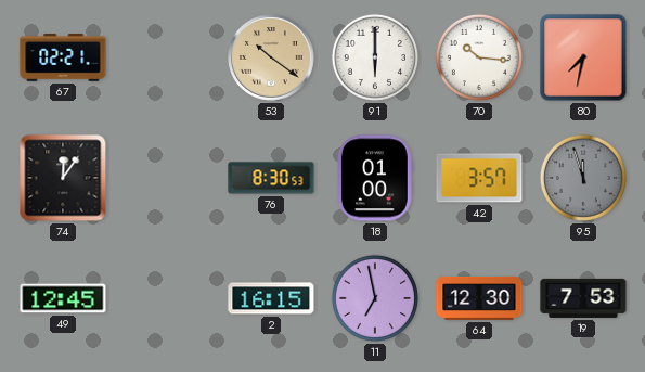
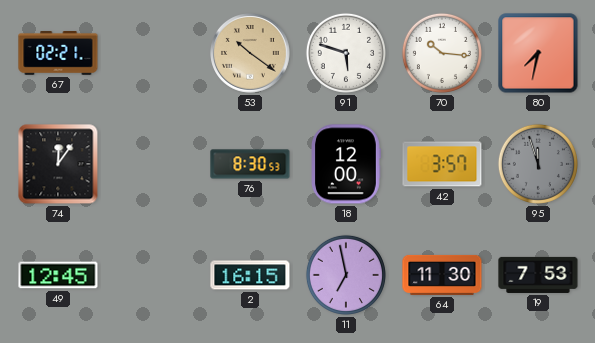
91: 6:00 -> 5:48 (346, 53)
18: 01:00 -> 12:00 (346, 164)
64: 12:30 -> 11:30 (442, 275)
